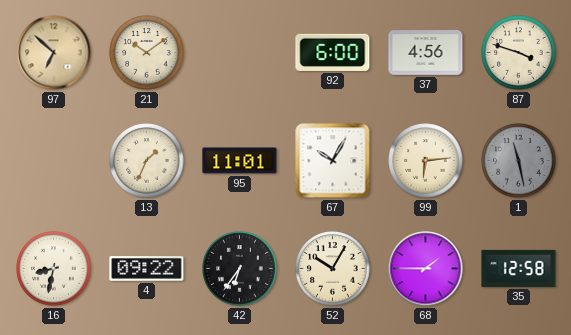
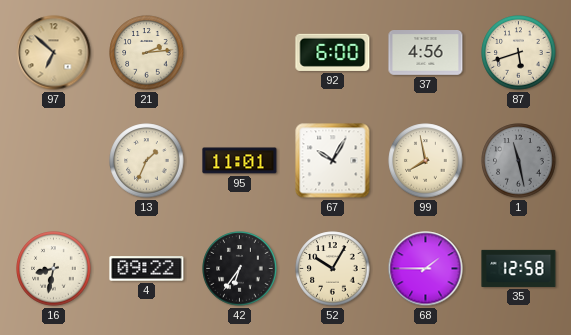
21: 10:09 -> 2:14 (147, 53)
87: 3:48 -> 5:42 (519, 53)
99: 6:14 -> 7:58 (426, 161)
